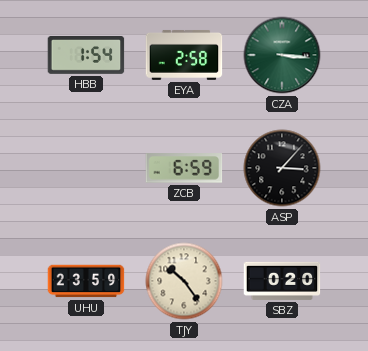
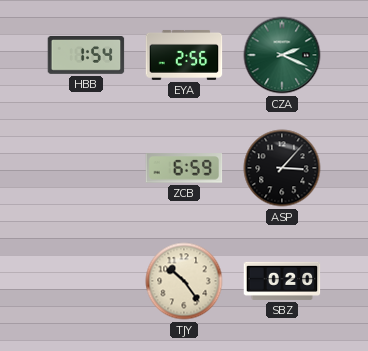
EYA: 2:58 -> 2:56 (184, 55)
CZA: 3:16 -> 2:19 (282, 55)
UHU: 23:59 -> none (86, 281)
